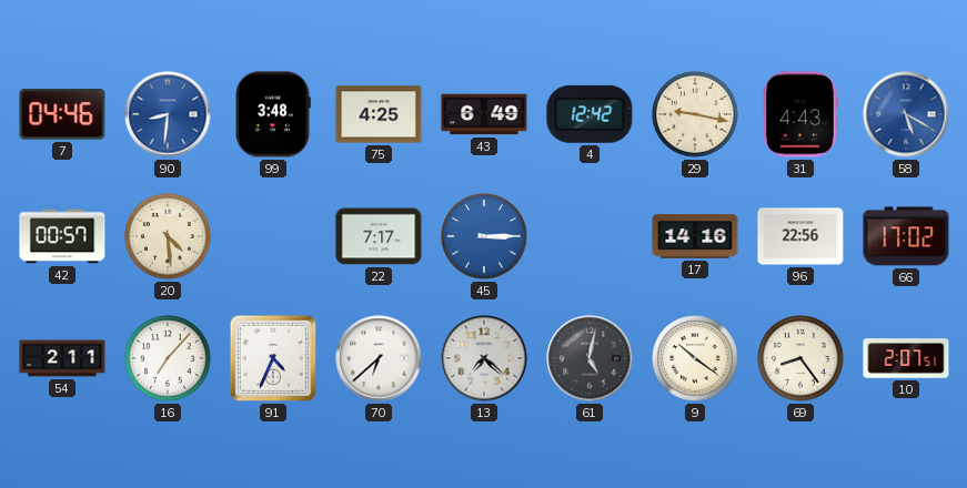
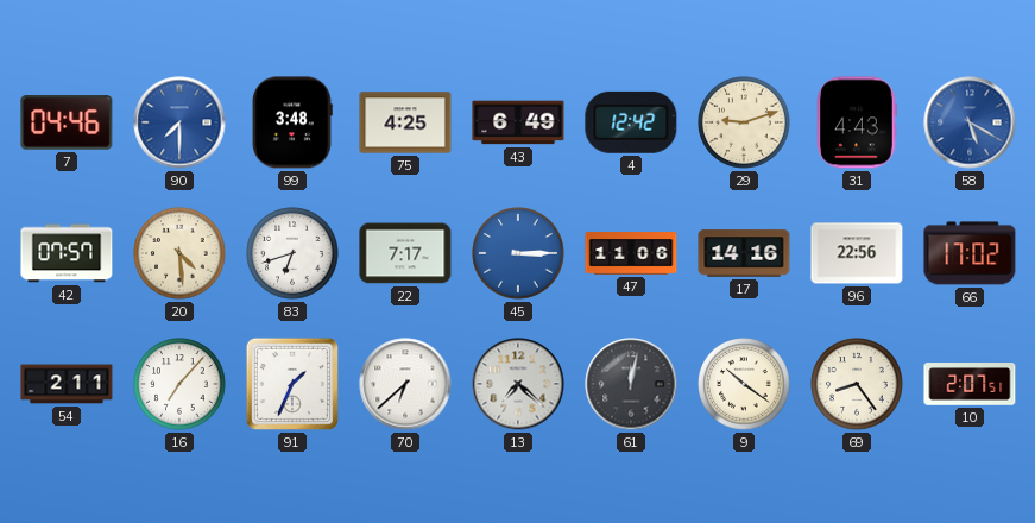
90: 8:31 -> 7:30 (179, 122)
29: 9:17 -> 9:12 (744, 122)
42: 00:57 -> 07:57 (67, 253)
83: none -> 6:42 (292, 253)
47: none -> 11:06 (631, 253)
91: 4:34 -> 1:34 (291, 384)
61: 5:02 -> 12:02 (631, 384)
